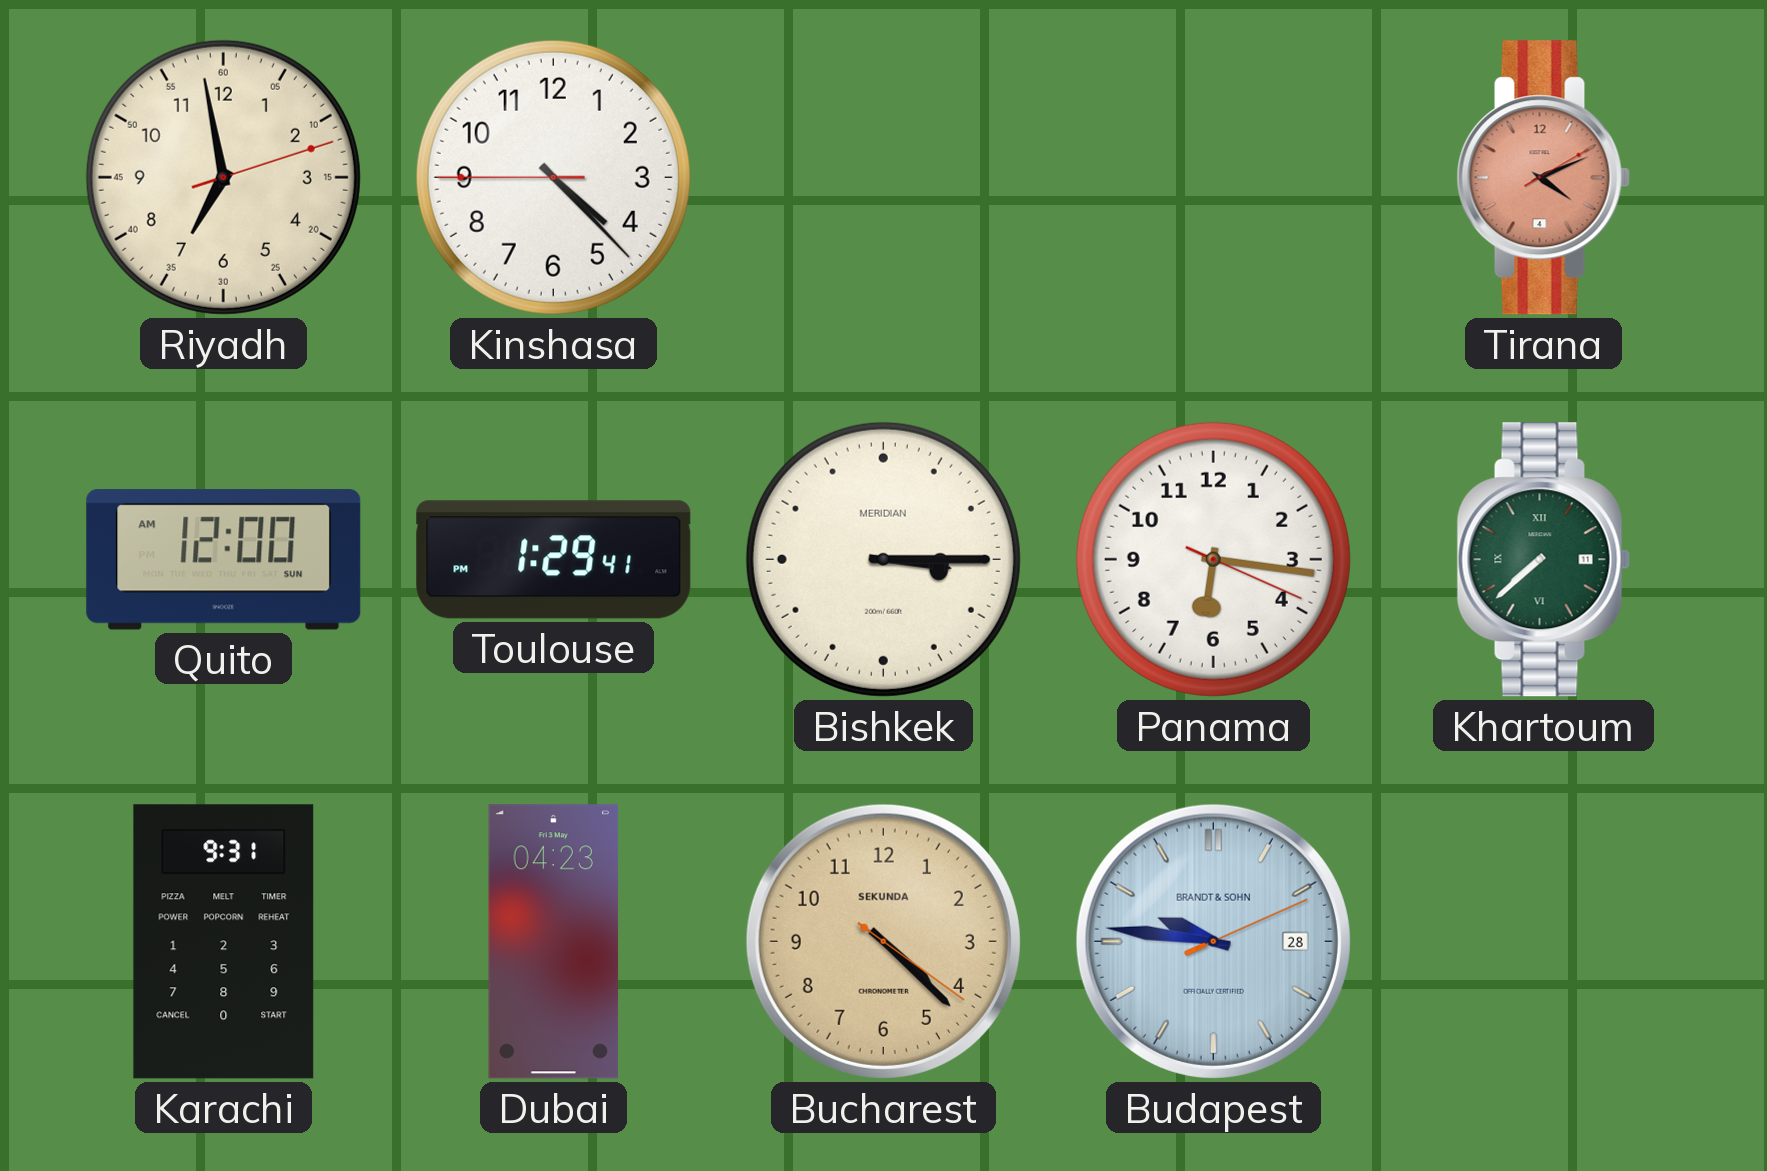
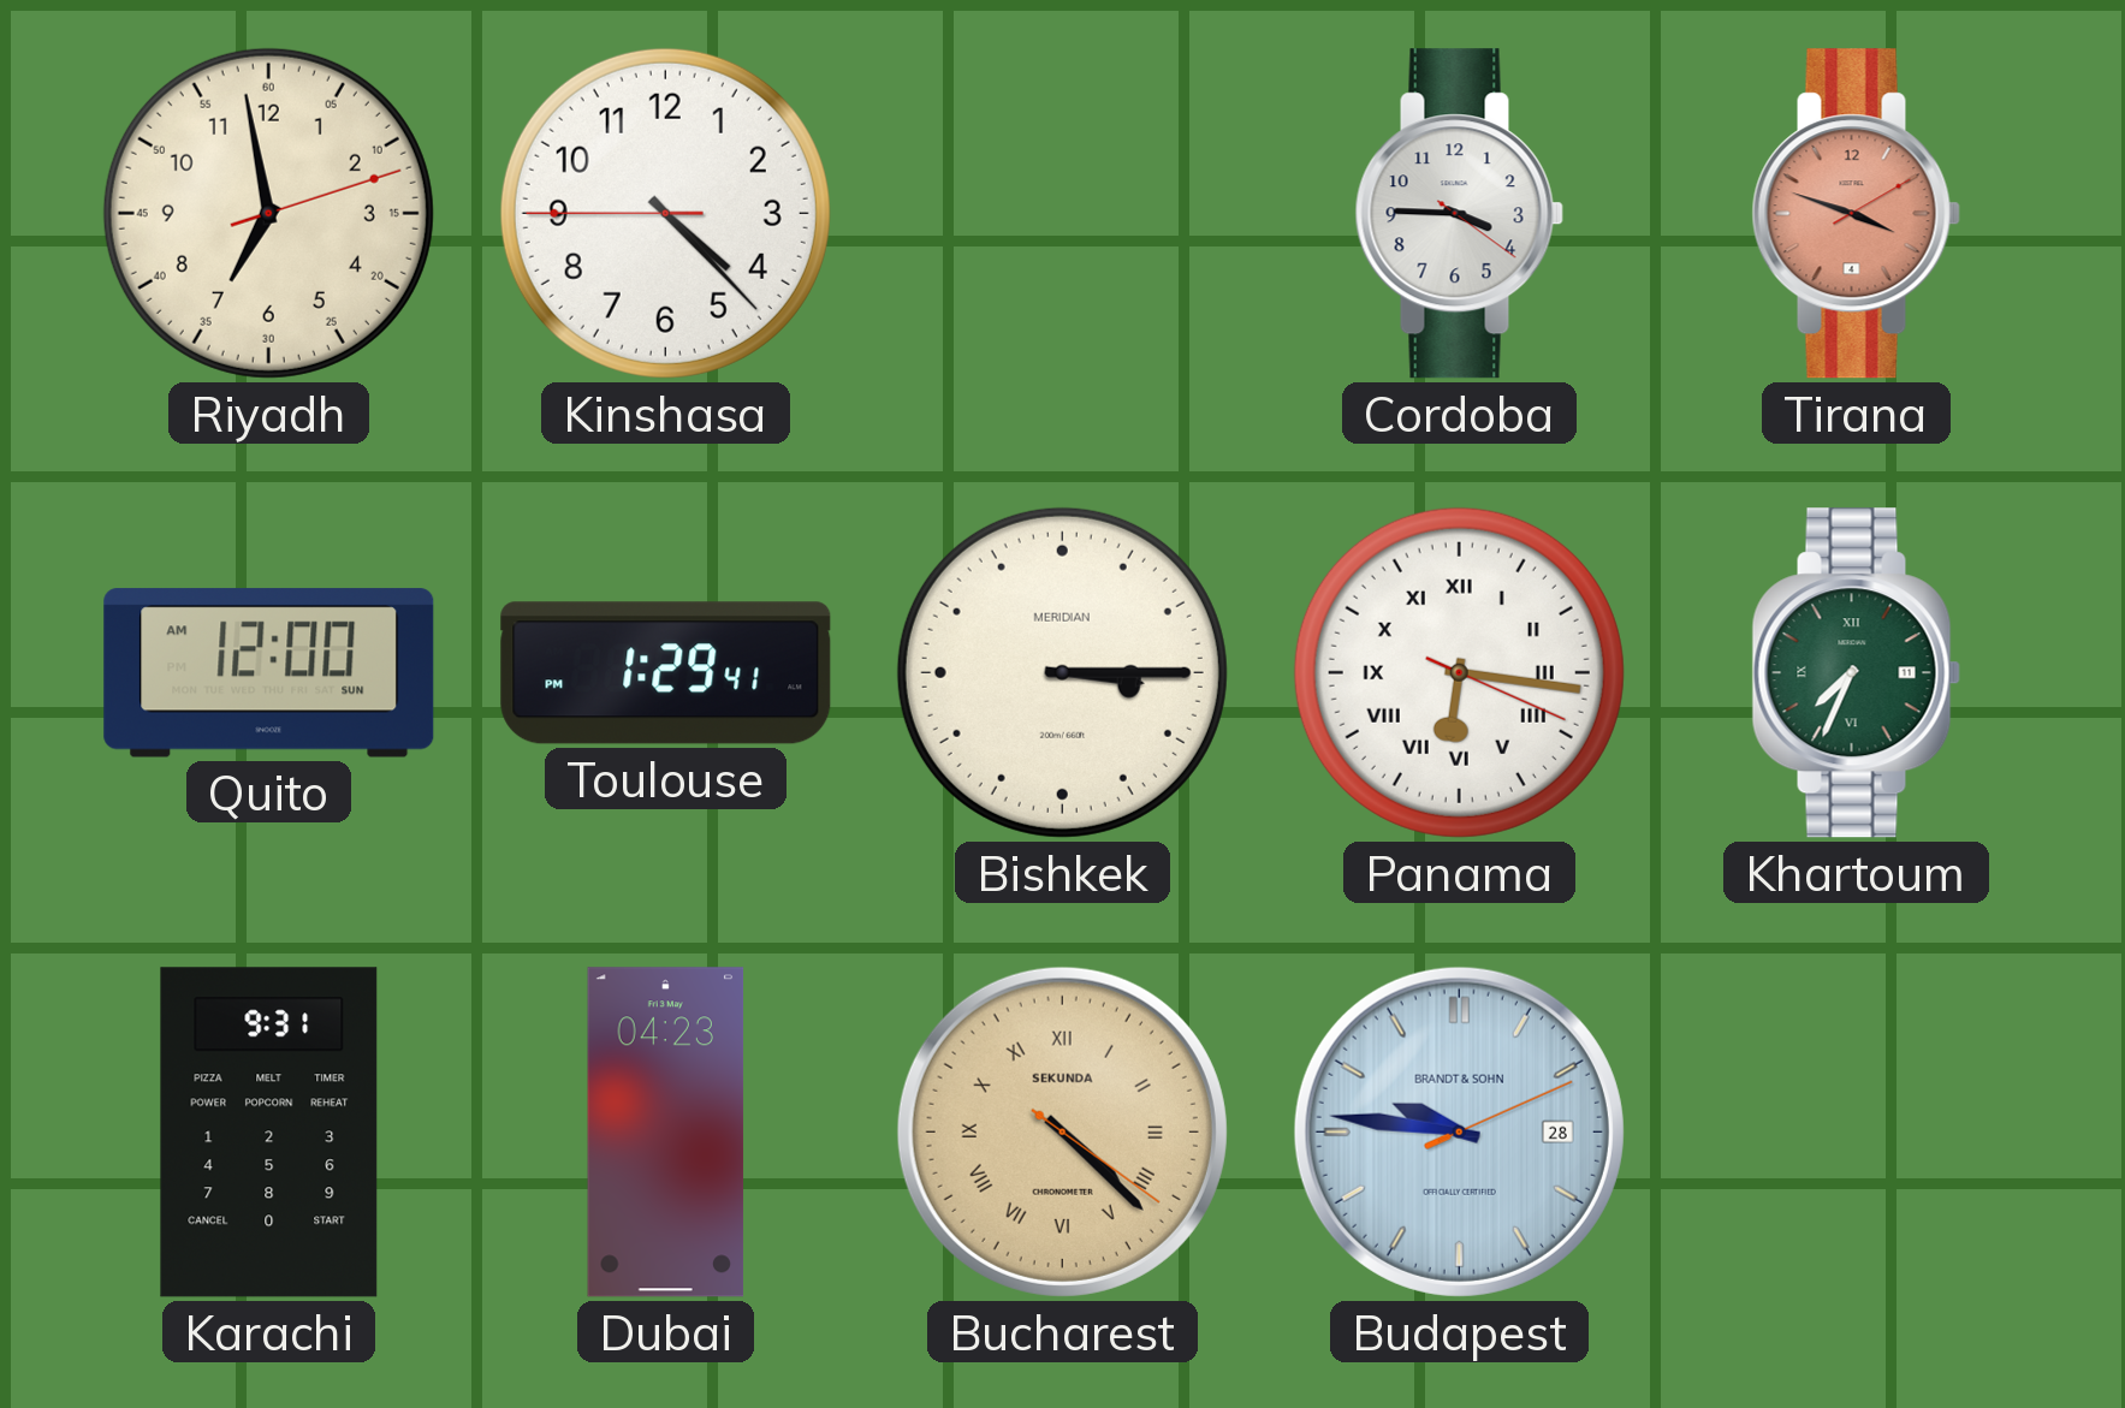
Cordoba: none -> 3:45 (1459, 214)
Tirana: 4:11 -> 3:48 (1856, 214)
Panama numerals: Arabic -> Roman (1459, 672)
Khartoum: 7:38 -> 7:34 (1856, 673)
Bucharest numerals: Arabic -> Roman (1062, 1131)
